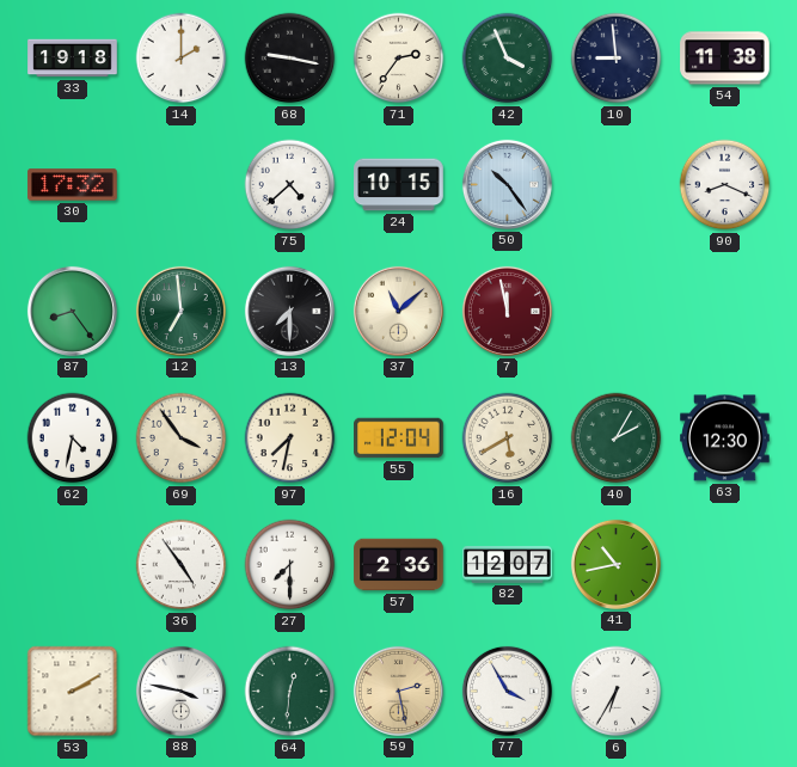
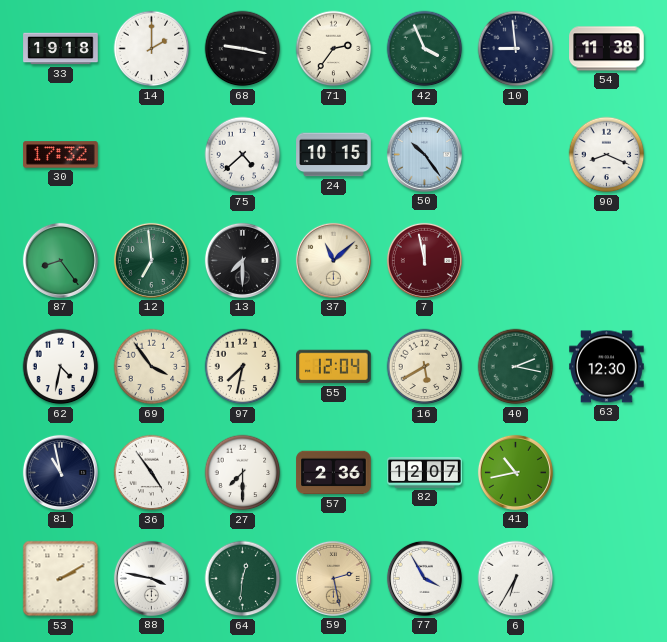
40: 2:05 -> 2:17 (516, 367)
81: none -> 10:58 (60, 472)
